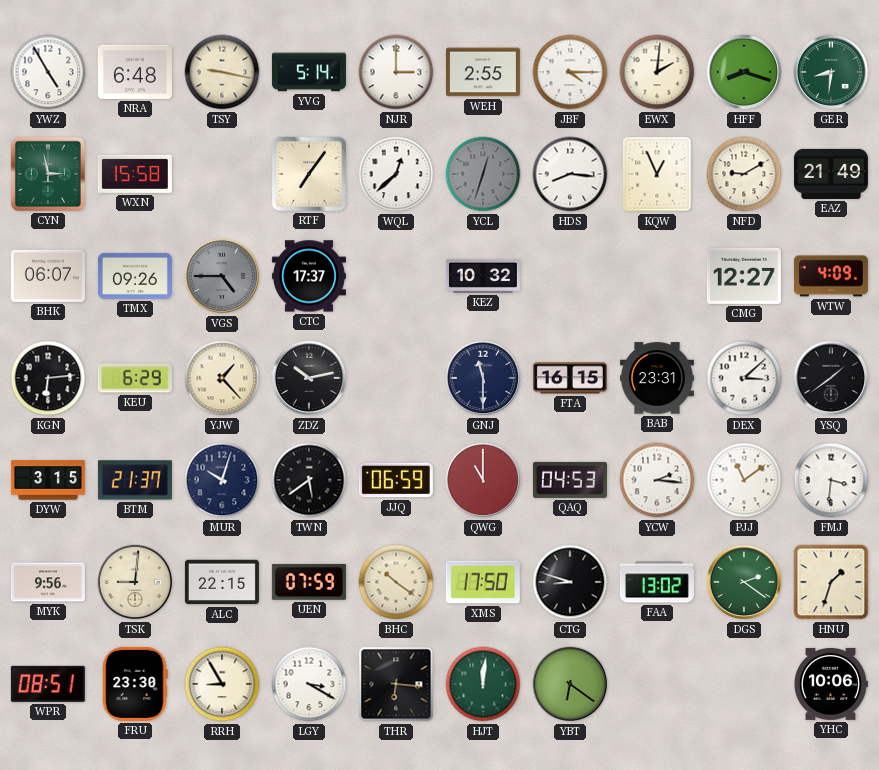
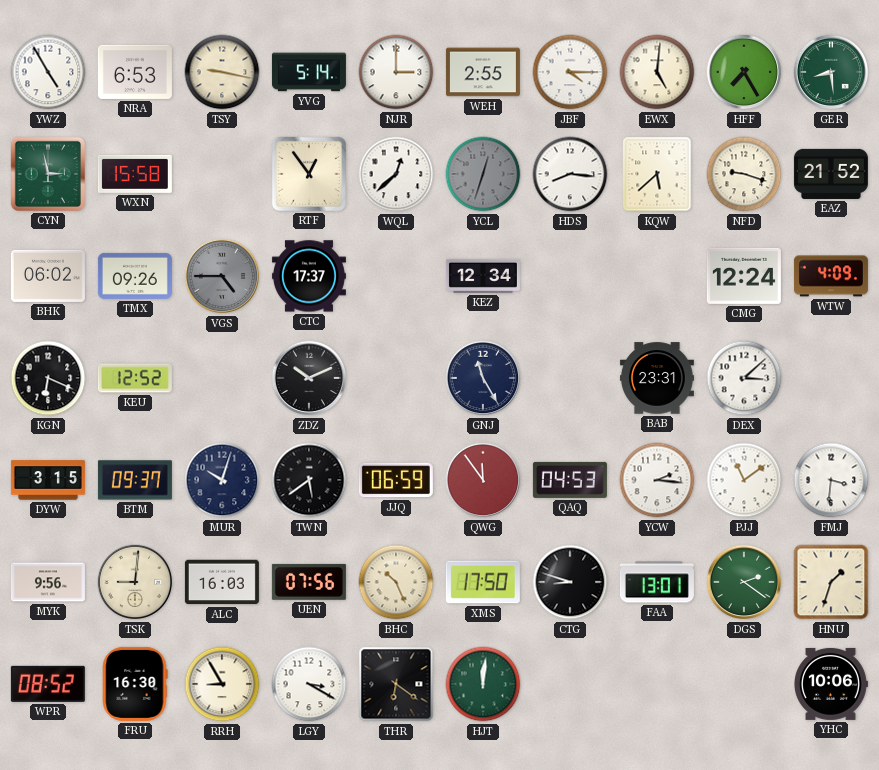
NRA: 6:48 -> 6:53 (135, 72)
EWX: 2:01 -> 5:01 (657, 72)
HFF: 8:18 -> 7:25 (744, 72)
GER: 8:31 -> 8:29 (831, 72)
RTF: 7:06 -> 12:54 (309, 174)
KQW: 12:56 -> 5:38 (657, 174)
NFD: 9:10 -> 9:18 (744, 174)
EAZ: 21:49 -> 21:52 (831, 174)
BHK: 06:07 -> 06:02 (48, 276)
KEZ: 10:32 -> 12:34 (483, 276)
CMG: 12:27 -> 12:24 (744, 276)
KGN: 6:14 -> 6:19 (48, 378)
KEU: 6:29 -> 12:52 (135, 378)
YJW: 1:23 -> none (222, 378)
ZDZ: 10:13 -> 10:11 (309, 378)
GNJ: 11:30 -> 11:25 (483, 378)
FTA: 16:15 -> none (570, 378)
YSQ: 1:39 -> none (831, 378)
BTM: 21:37 -> 09:37 (135, 480)
QWG: 11:00 -> 11:54 (483, 480)
ALC: 22:15 -> 16:03 (222, 582)
UEN: 07:59 -> 07:56 (309, 582)
BHC: 10:21 -> 10:26 (396, 582)
FAA: 13:02 -> 13:01 (657, 582)
WPR: 08:51 -> 08:52 (48, 684)
FRU: 23:30 -> 16:30 (135, 684)
THR: 6:16 -> 6:21 (396, 684)
YBT: 6:21 -> none (570, 684)
